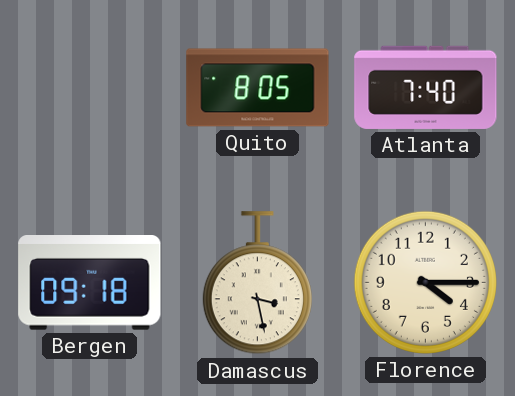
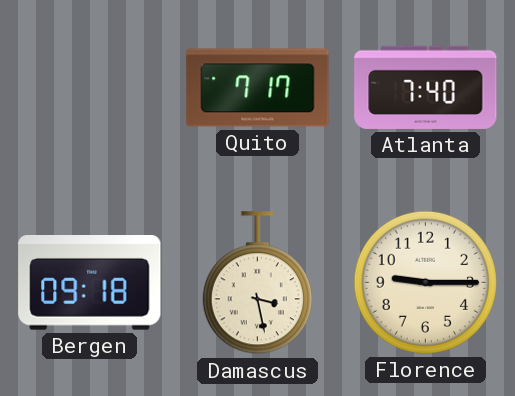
Quito: 8:05 -> 7:17 (258, 88)
Florence: 4:15 -> 9:15 (425, 282)
